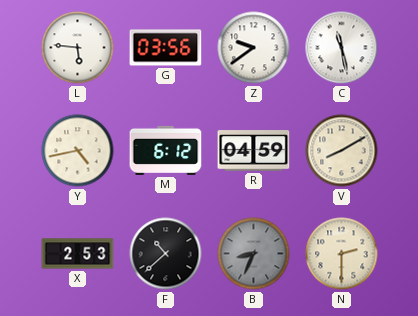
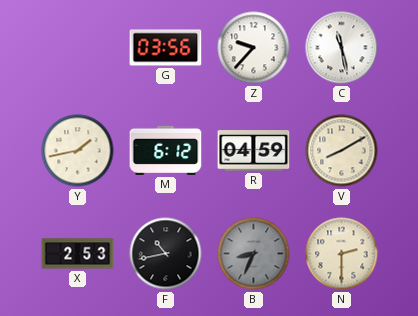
L: 5:46 -> none (78, 48)
Z: 9:39 -> 9:37 (254, 48)
Y: 4:43 -> 1:43 (78, 151)
F: 10:38 -> 10:43 (166, 254)
